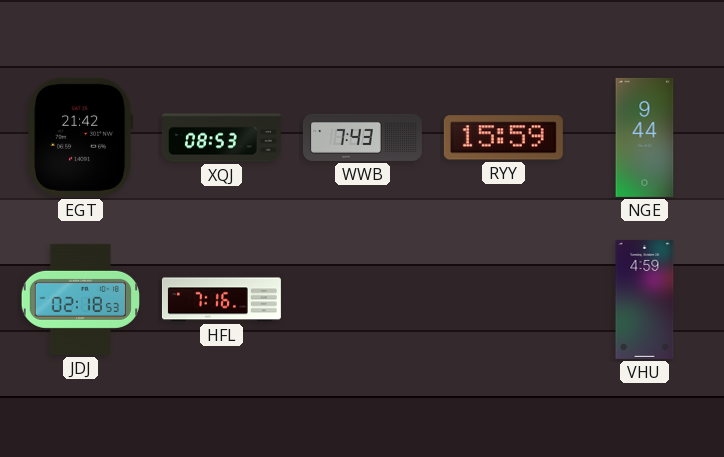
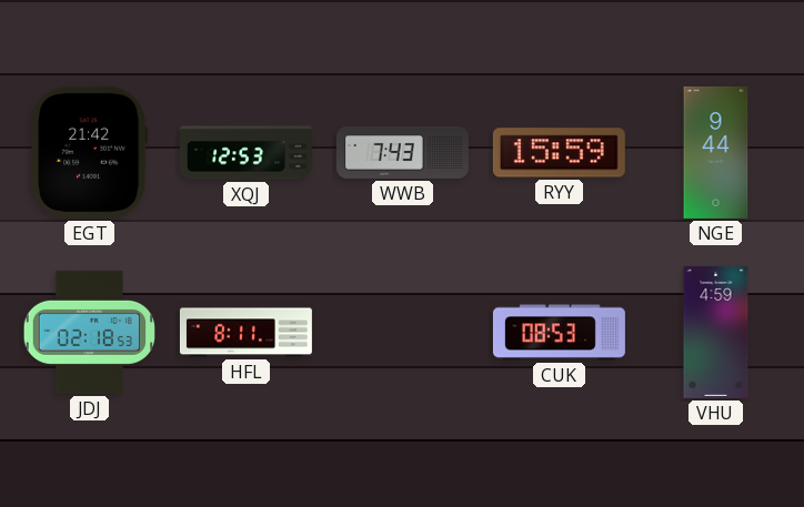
XQJ: 08:53 -> 12:53 (245, 153)
HFL: 7:16 -> 8:11 (245, 333)
CUK: none -> 08:53 (559, 333)
